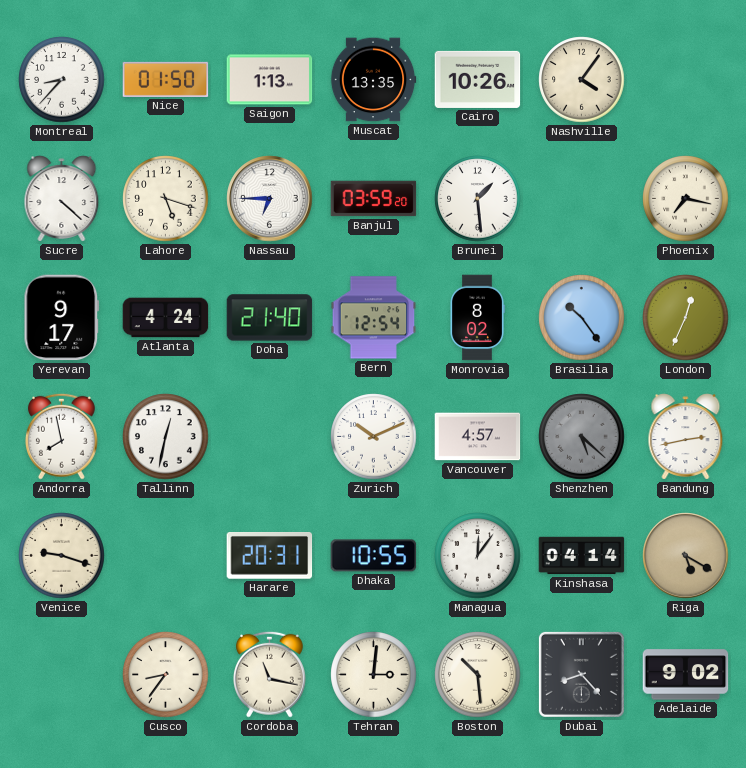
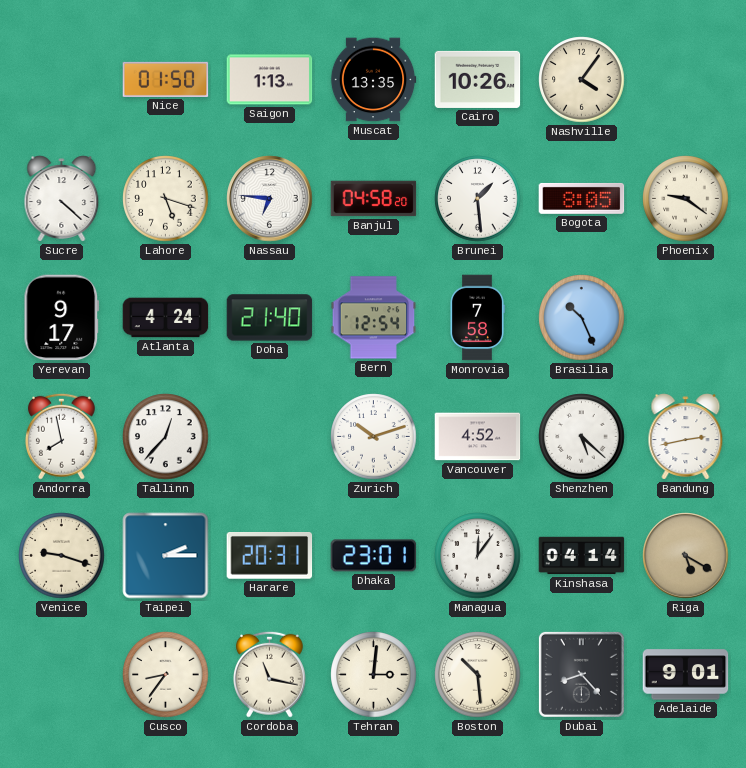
Montreal: 8:37 -> none (62, 80)
Nassau: 6:45 -> 6:46 (270, 199)
Banjul: 03:59 -> 04:58 (374, 199)
Bogota: none -> 8:05 (582, 198)
Phoenix: 7:17 -> 9:21 (686, 199)
Monrovia: 8:02 -> 7:58 (477, 318)
Brasilia: 10:24 -> 10:26 (582, 318)
London: 12:34 -> none (686, 318)
Tallinn: 12:32 -> 12:37 (166, 437)
Zurich: 10:11 -> 10:12 (374, 437)
Vancouver: 4:57 -> 4:52 (478, 437)
Shenzhen dial: grey -> white (582, 437)
Taipei: none -> 2:15 (166, 556)
Dhaka: 10:55 -> 23:01 (374, 556)
Adelaide: 9:02 -> 9:01 (686, 675)
